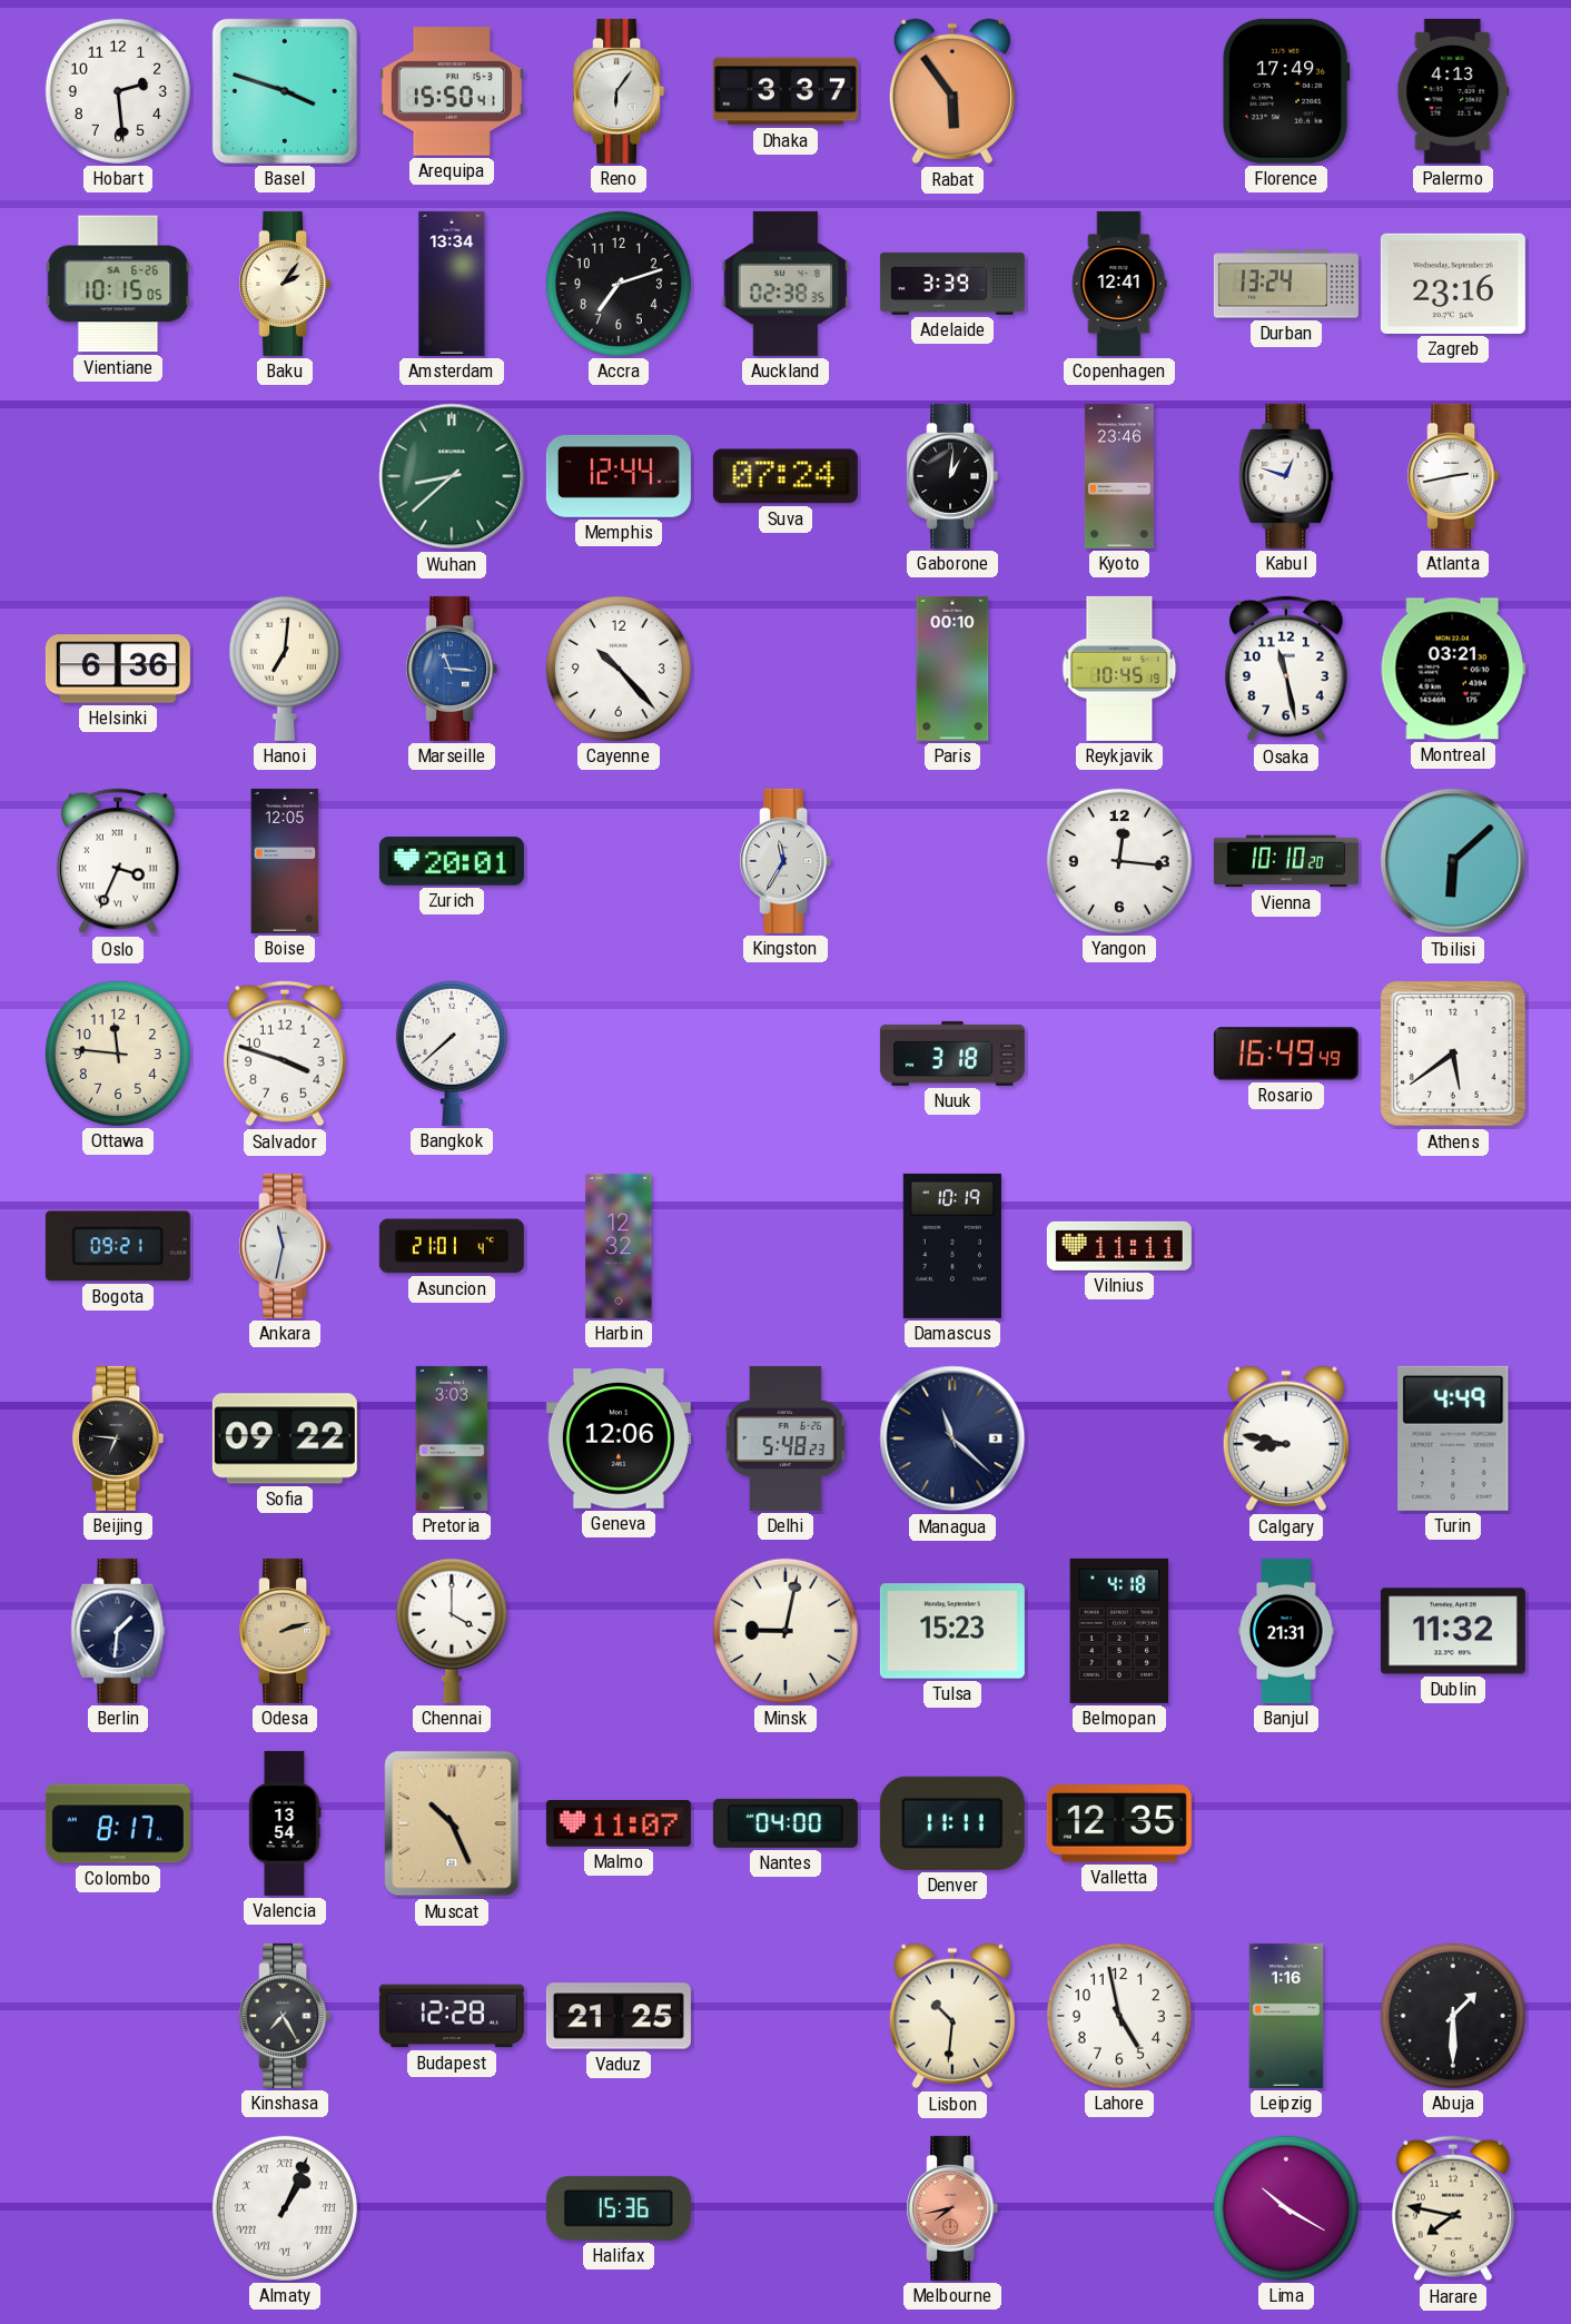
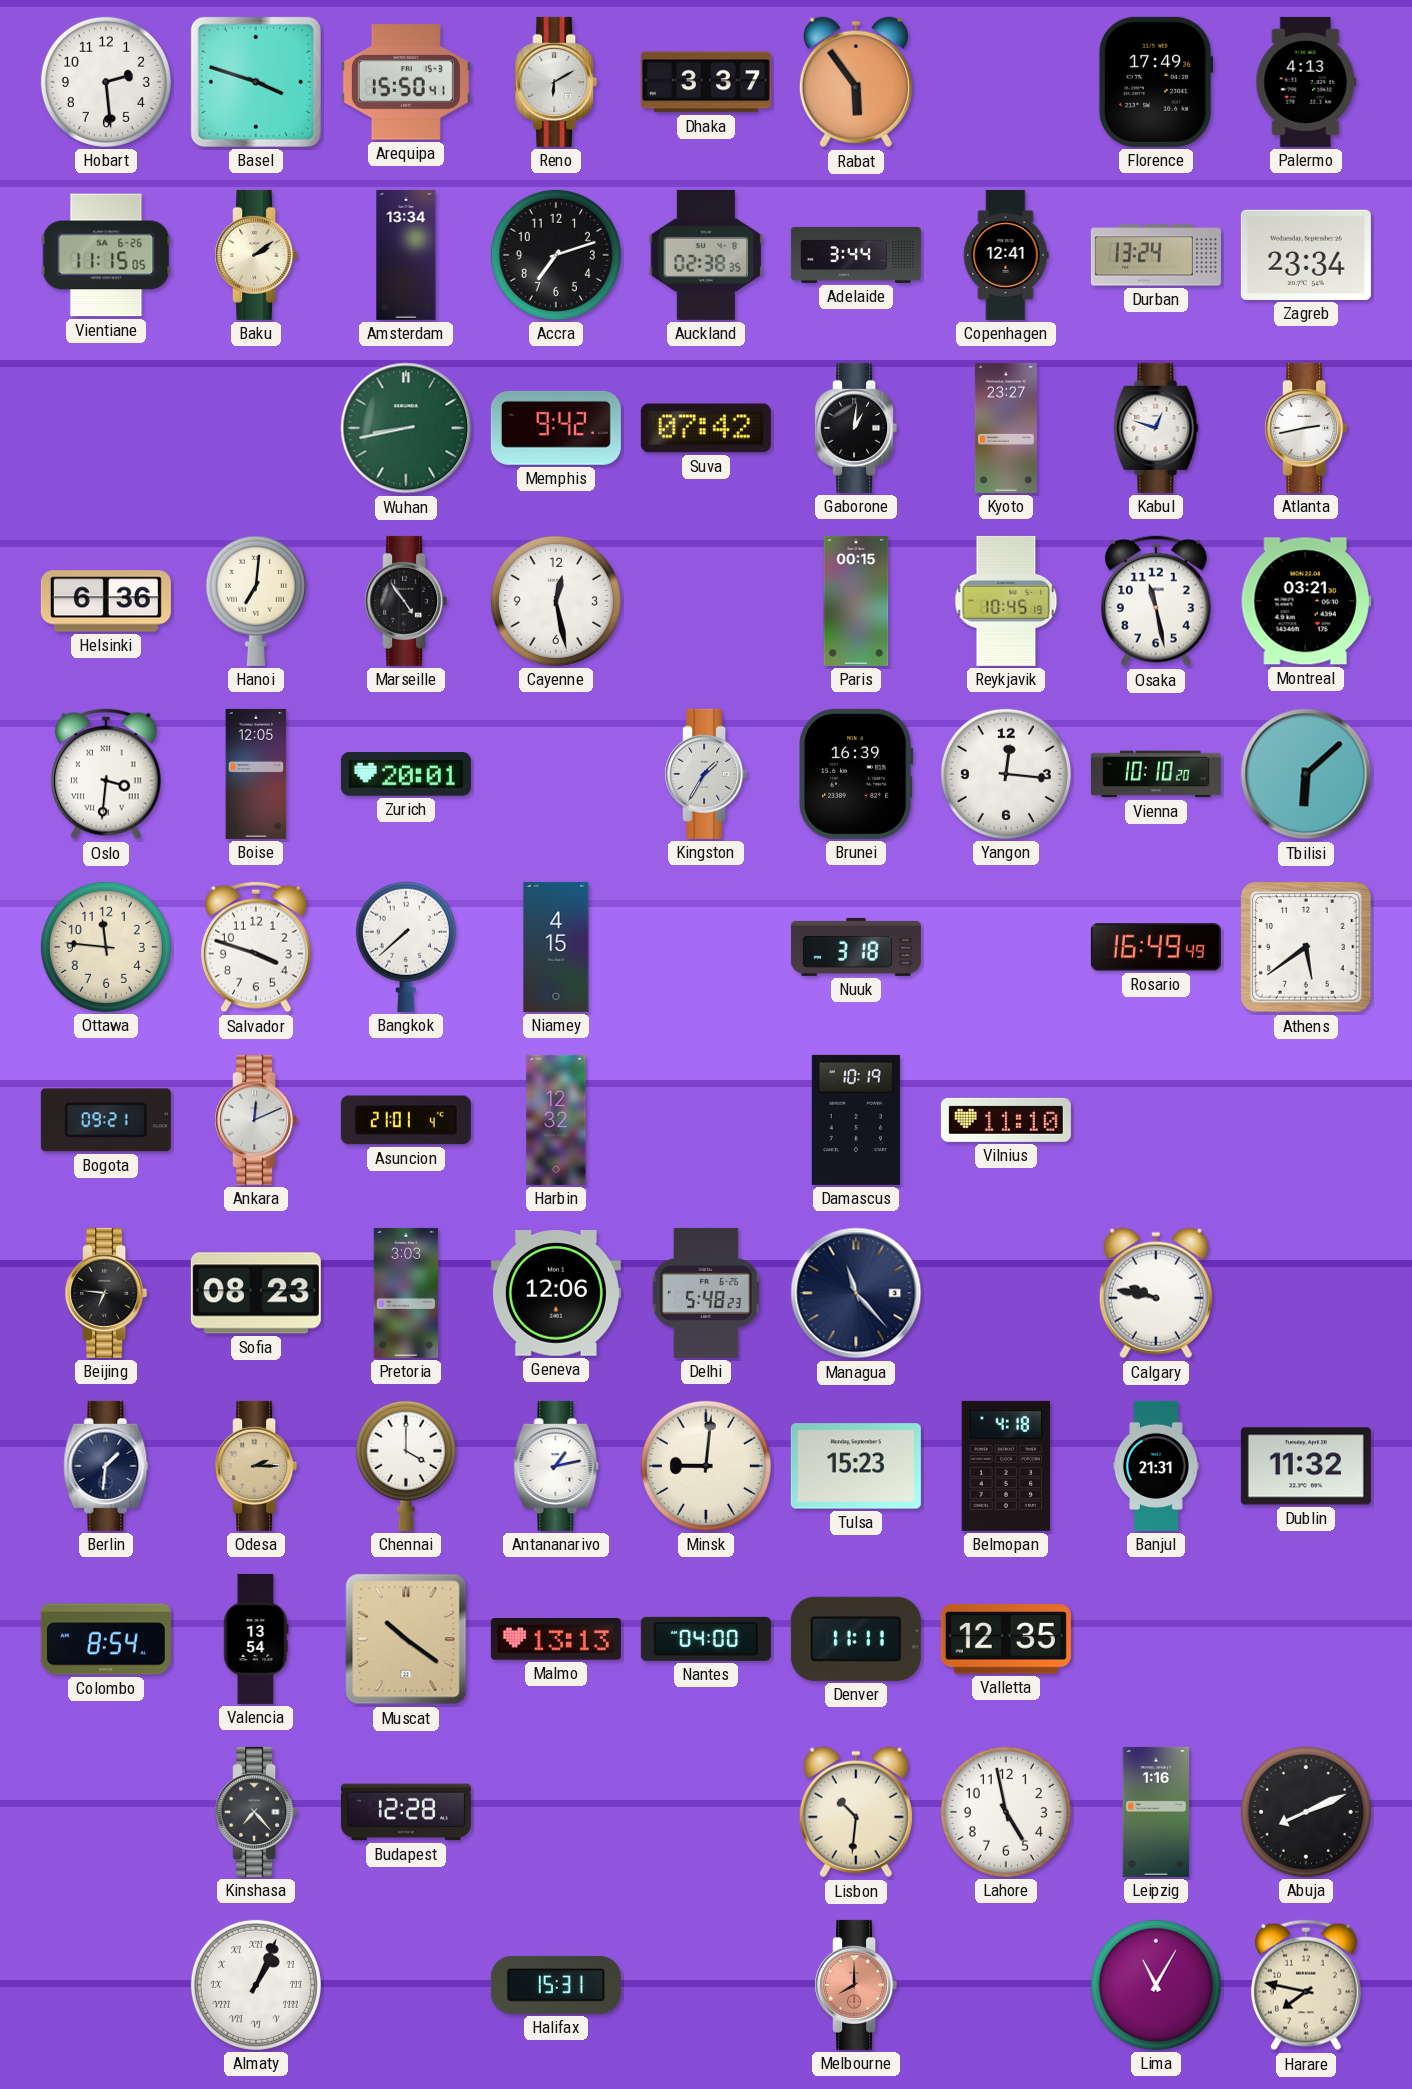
Reno: 6:06 -> 6:10 (556, 82)
Vientiane: 10:15 -> 11:15 (106, 255)
Baku: 2:06 -> 2:09 (256, 255)
Adelaide: 3:39 -> 3:44 (856, 255)
Zagreb: 23:16 -> 23:34 (1306, 255)
Wuhan: 8:38 -> 8:43 (406, 428)
Memphis: 12:44 -> 9:42 (556, 428)
Suva: 07:24 -> 07:42 (706, 428)
Kyoto: 23:46 -> 23:27 (1006, 428)
Marseille: 11:16 -> 4:54 (406, 601)
Marseille dial: blue -> black (406, 601)
Cayenne: 10:23 -> 12:28 (556, 601)
Paris: 00:10 -> 00:15 (856, 601)
Oslo: 3:34 -> 3:31 (107, 774)
Kingston: 11:35 -> 1:35 (706, 774)
Brunei: none -> 16:39 (857, 774)
Niamey: none -> 4:15 (556, 947)
Ankara: 11:32 -> 12:11 (256, 1120)
Vilnius: 11:11 -> 11:10 (1006, 1120)
Sofia: 09:22 -> 08:23 (256, 1293)
Managua: 11:22 -> 11:23 (856, 1293)
Calgary: 8:47 -> 9:47 (1156, 1293)
Turin: 4:49 -> none (1453, 1438)
Odesa: 2:12 -> 2:15 (256, 1466)
Antananarivo: none -> 1:13 (556, 1466)
Minsk: 9:02 -> 9:01 (706, 1466)
Colombo: 8:17 -> 8:54 (106, 1639)
Muscat: 10:26 -> 10:21 (406, 1639)
Malmo: 11:07 -> 13:13 (556, 1639)
Kinshasa: 7:25 -> 7:23 (256, 1812)
Vaduz: 21:25 -> none (619, 2016)
Abuja: 1:30 -> 8:11 (1306, 1812)
Halifax: 15:36 -> 15:31 (556, 1985)
Melbourne: 7:43 -> 8:00 (856, 1985)
Lima: 10:20 -> 11:05 (1156, 1985)
